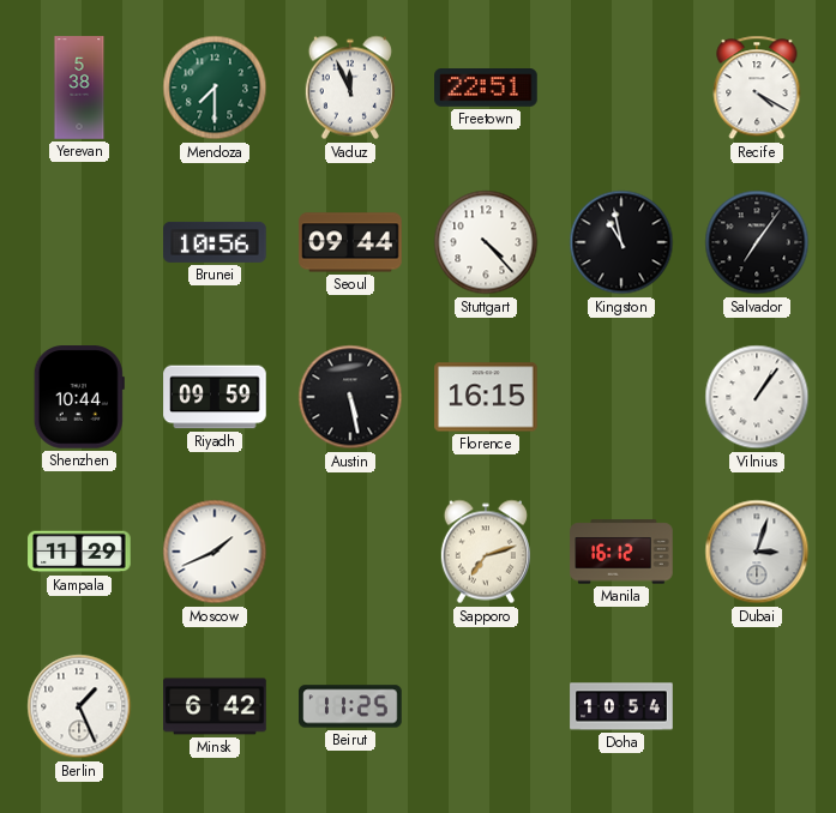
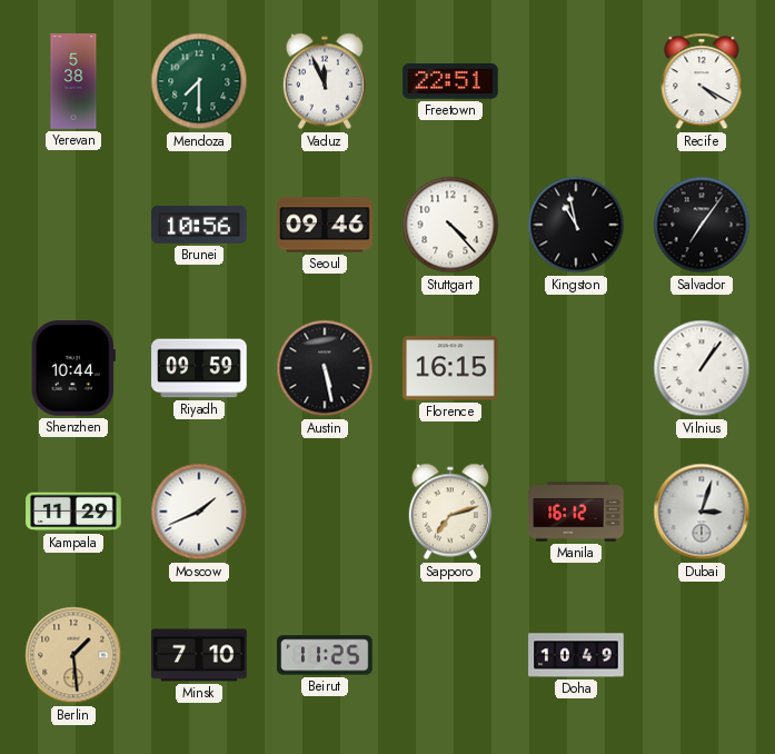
Seoul: 09:44 -> 09:46 (325, 225)
Berlin: 1:26 -> 1:29 (73, 655)
Berlin dial: white -> champagne (73, 655)
Minsk: 6:42 -> 7:10 (199, 655)
Doha: 10:54 -> 10:49 (576, 655)
